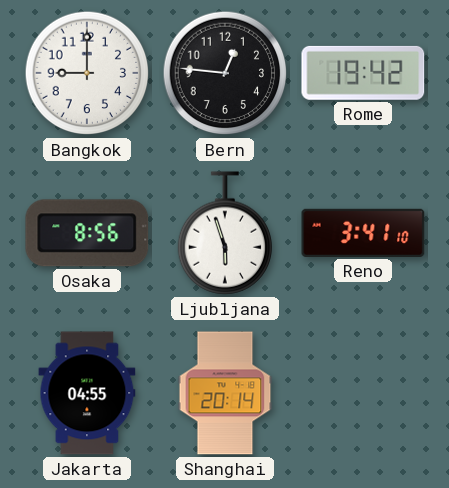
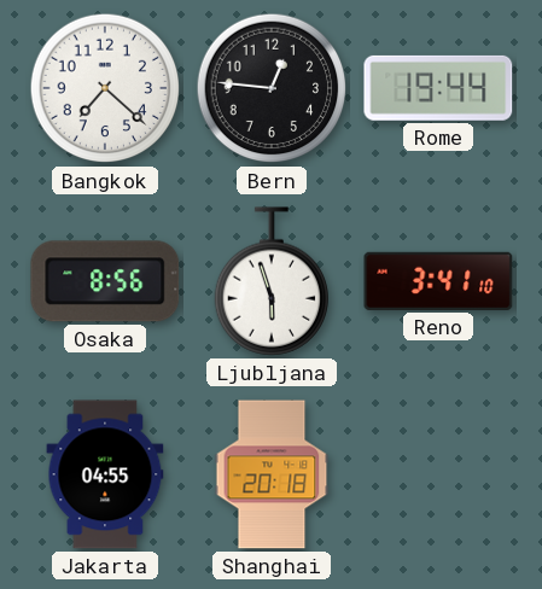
Bangkok: 9:00 -> 7:22 (105, 88)
Rome: 19:42 -> 19:44 (438, 88)
Shanghai: 20:14 -> 20:18 (272, 474)
